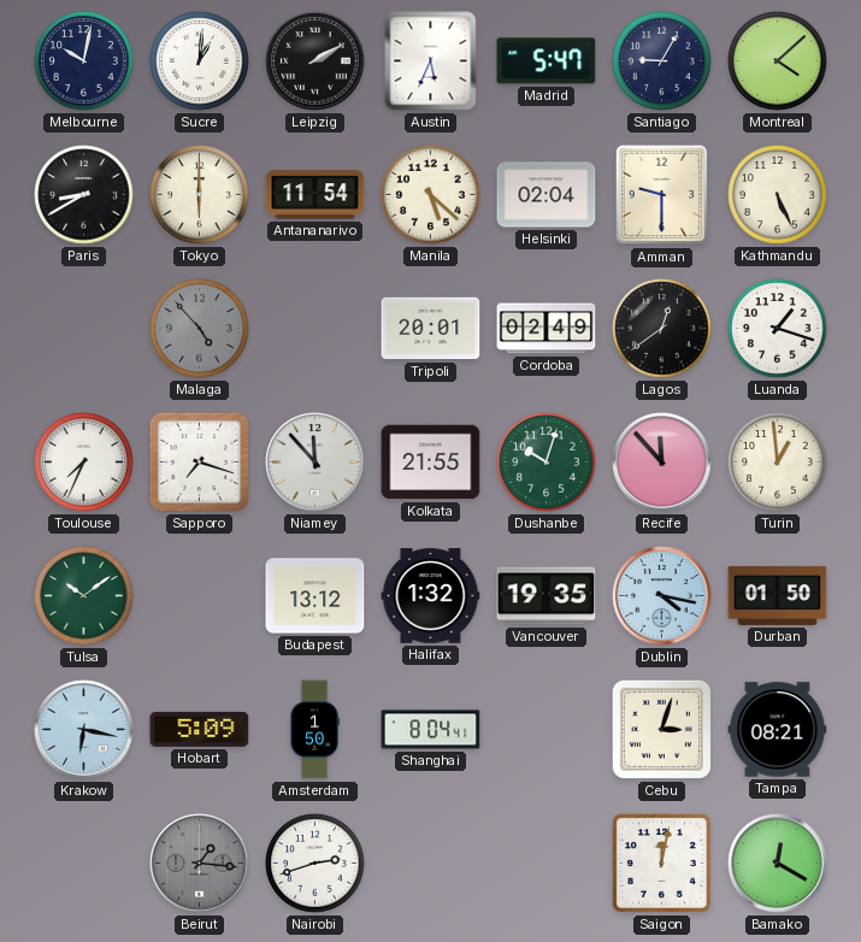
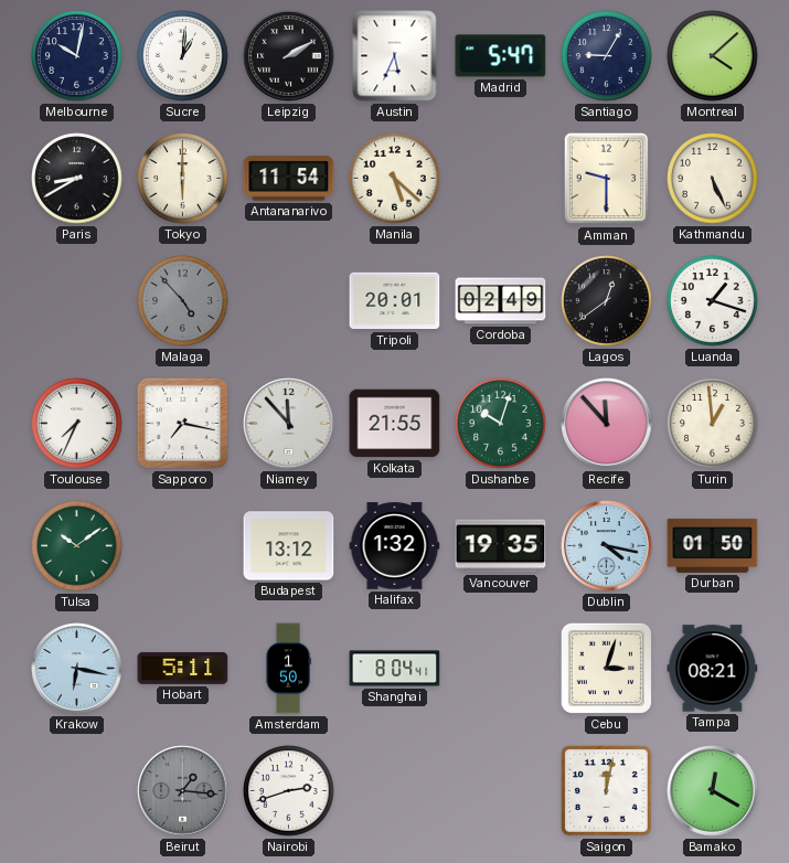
Helsinki: 02:04 -> none (547, 195)
Sapporo: 7:18 -> 7:17 (182, 423)
Hobart: 5:09 -> 5:11 (183, 668)
